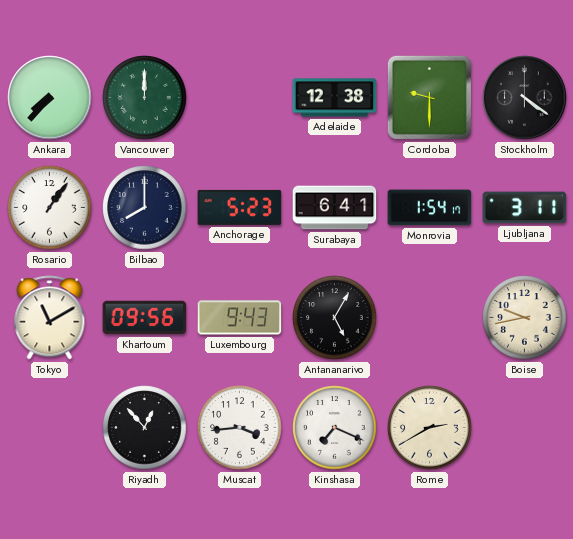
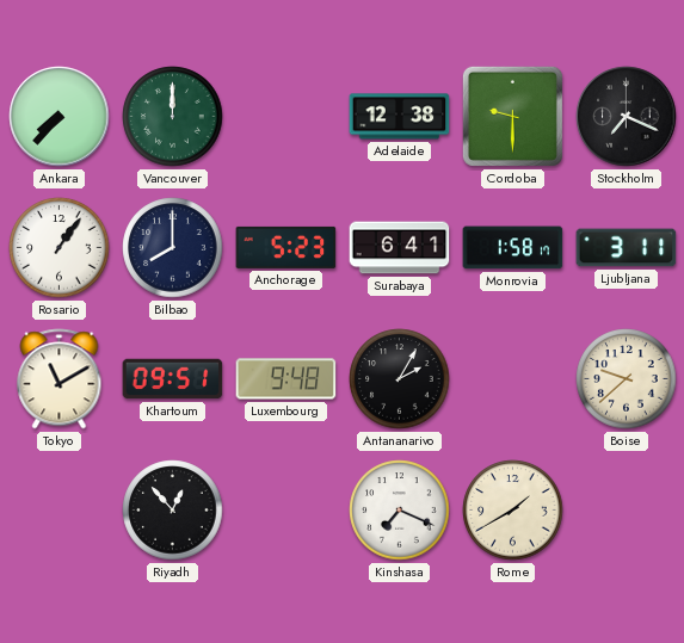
Stockholm: 4:21 -> 7:19 (627, 117)
Monrovia: 1:54 -> 1:58 (513, 248)
Khartoum: 09:56 -> 09:51 (173, 379)
Luxembourg: 9:43 -> 9:48 (286, 379)
Antananarivo: 5:05 -> 2:05 (400, 379)
Boise: 9:43 -> 9:38 (627, 379)
Muscat: 3:44 -> none (240, 428)
Rome: 2:40 -> 1:40 (513, 511)
